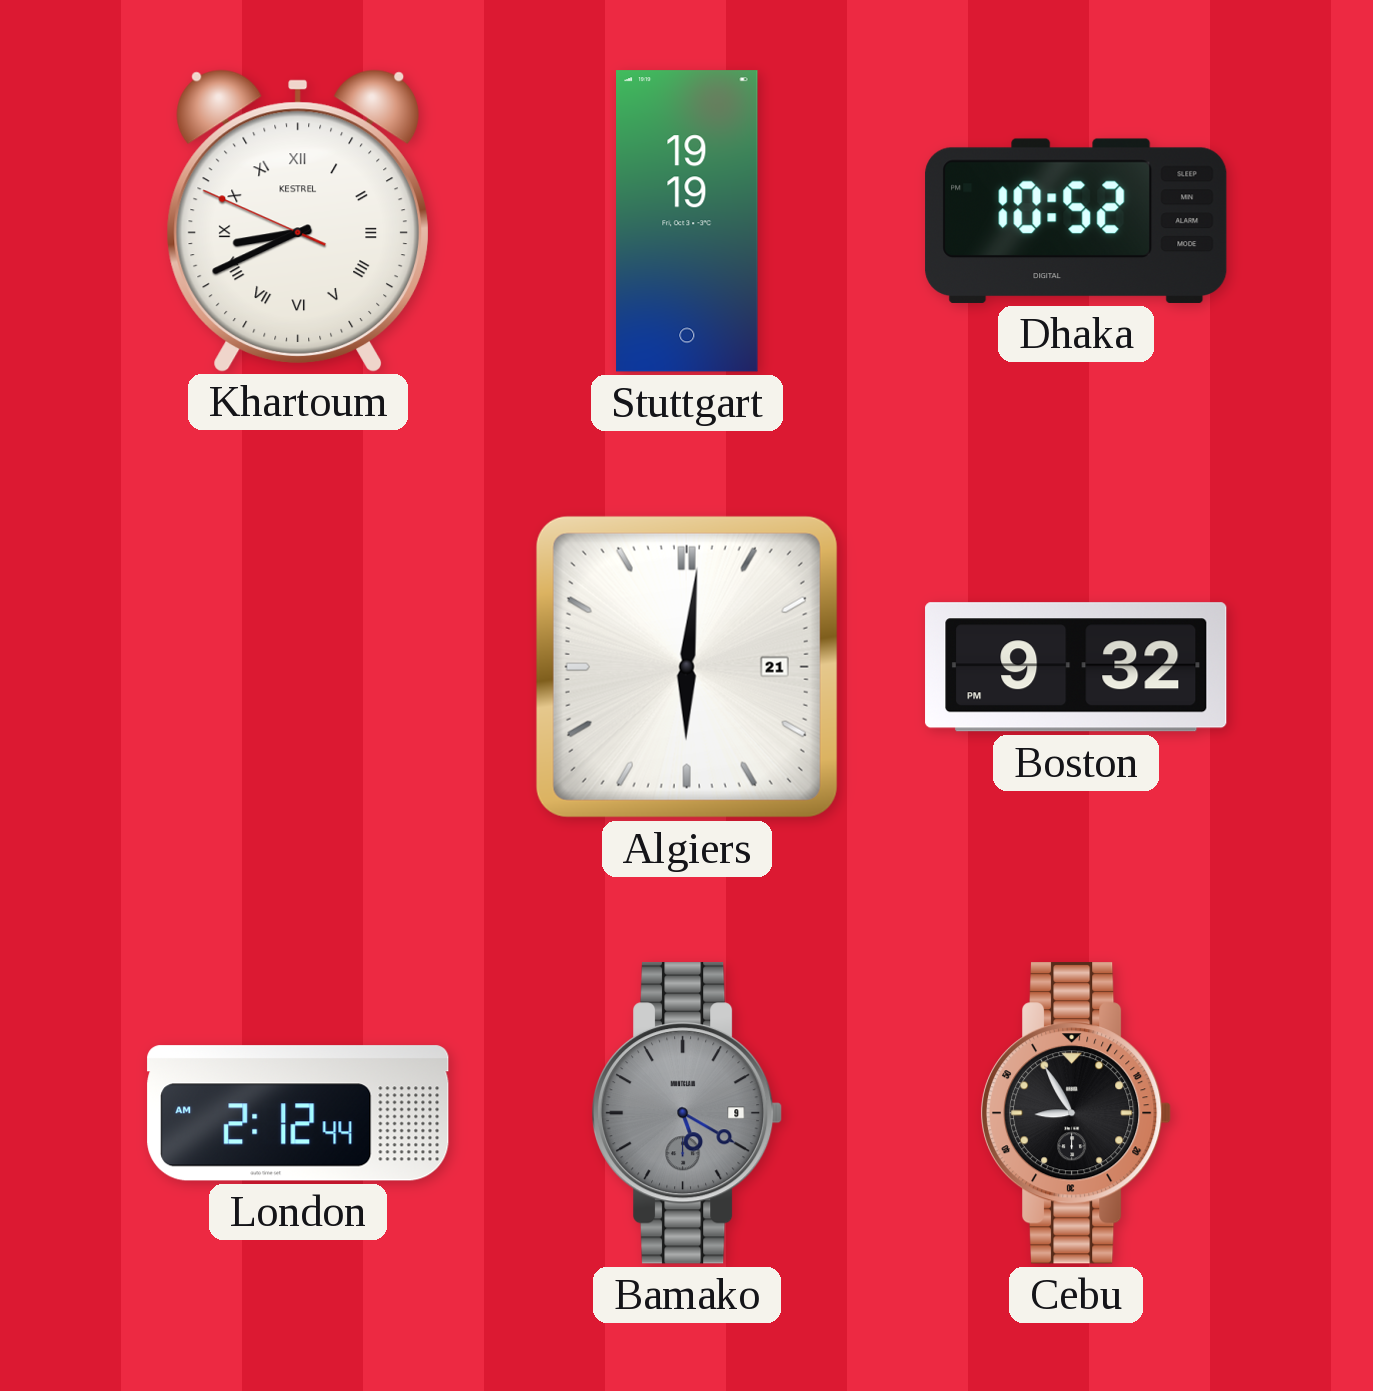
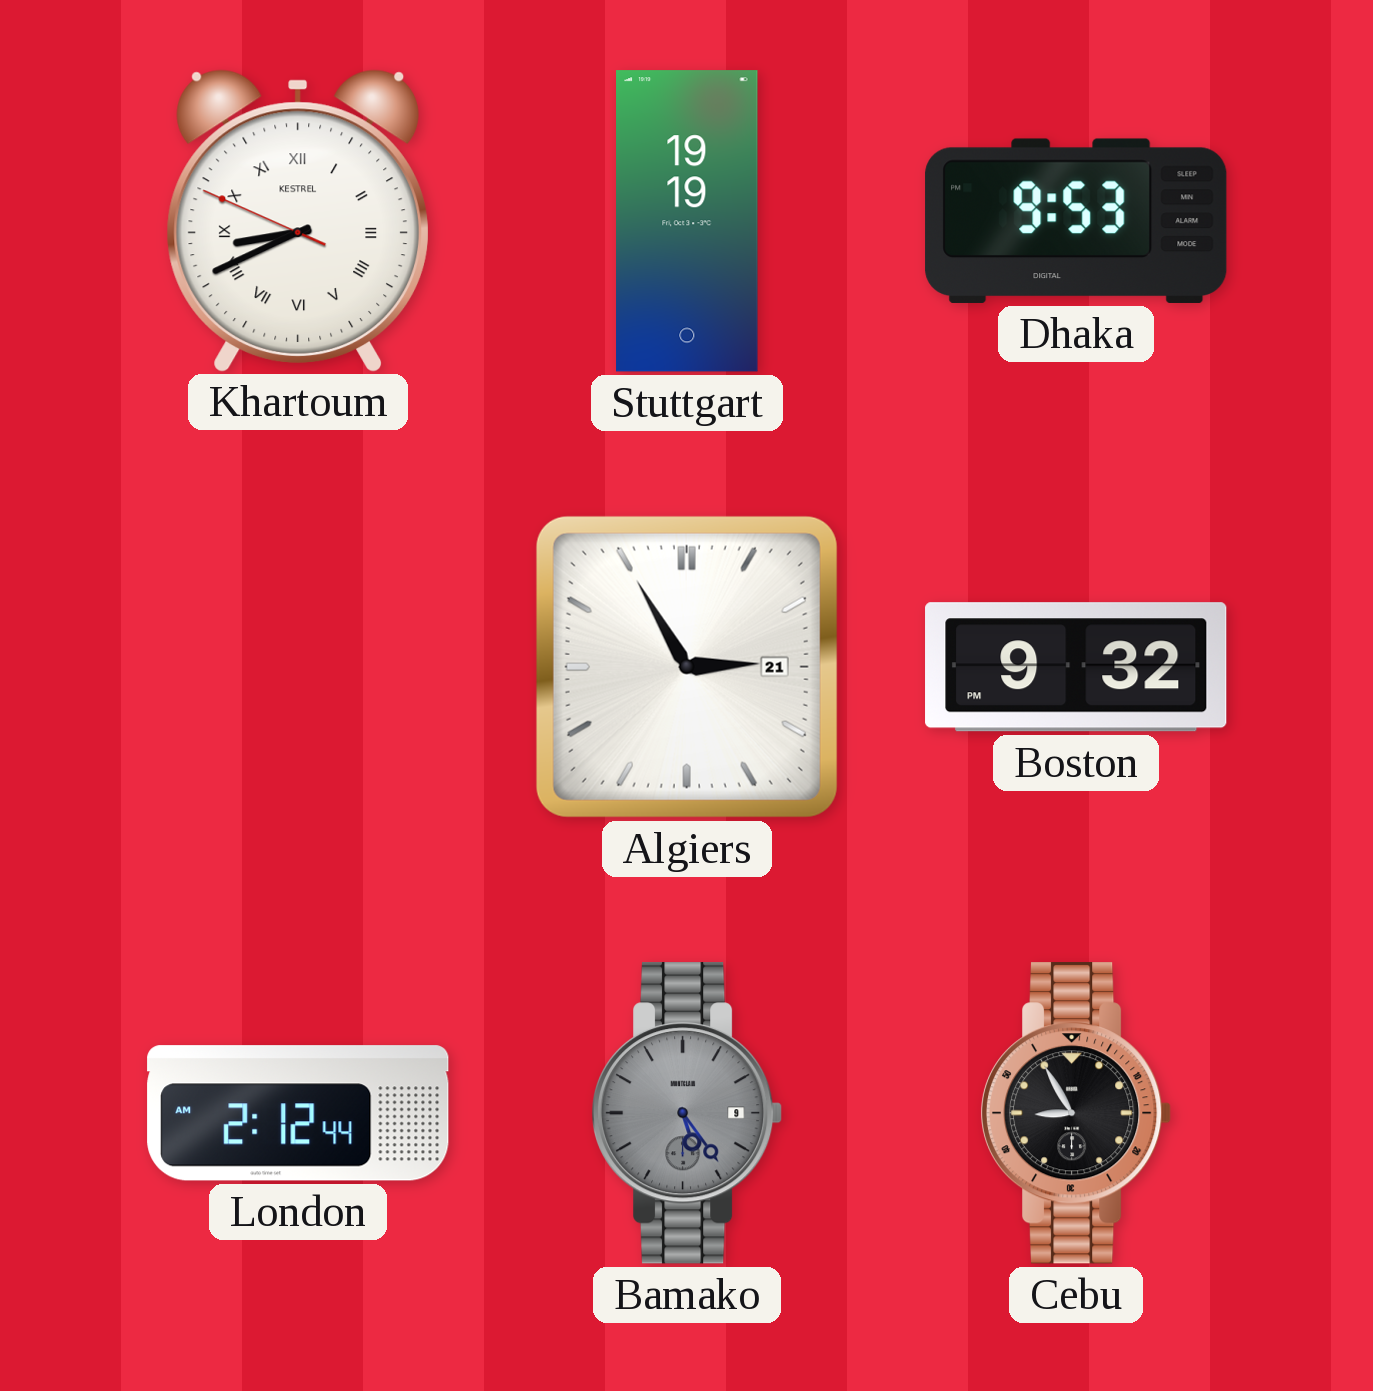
Dhaka: 10:52 -> 9:53 (1076, 221)
Algiers: 6:01 -> 2:55 (687, 667)
Bamako: 5:20 -> 5:24 (688, 1113)
